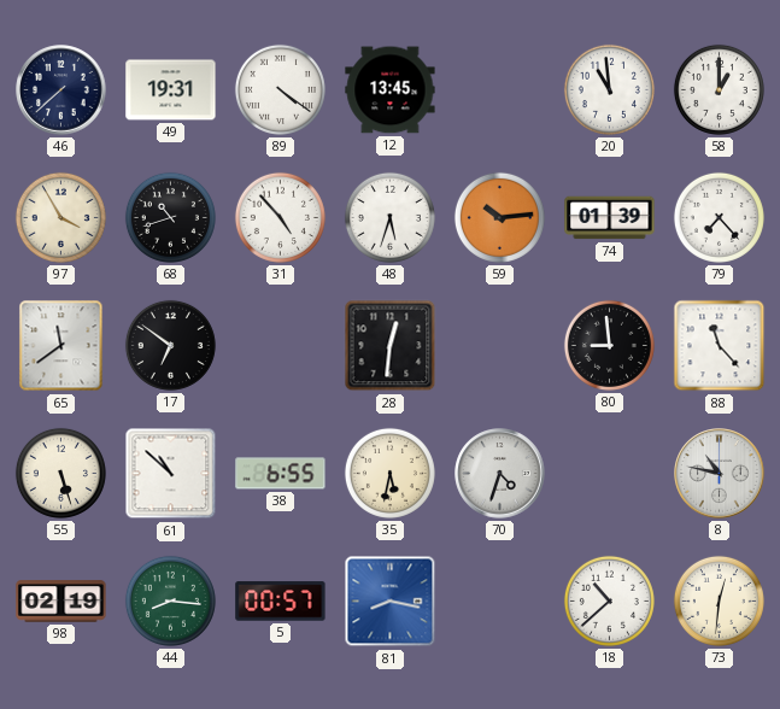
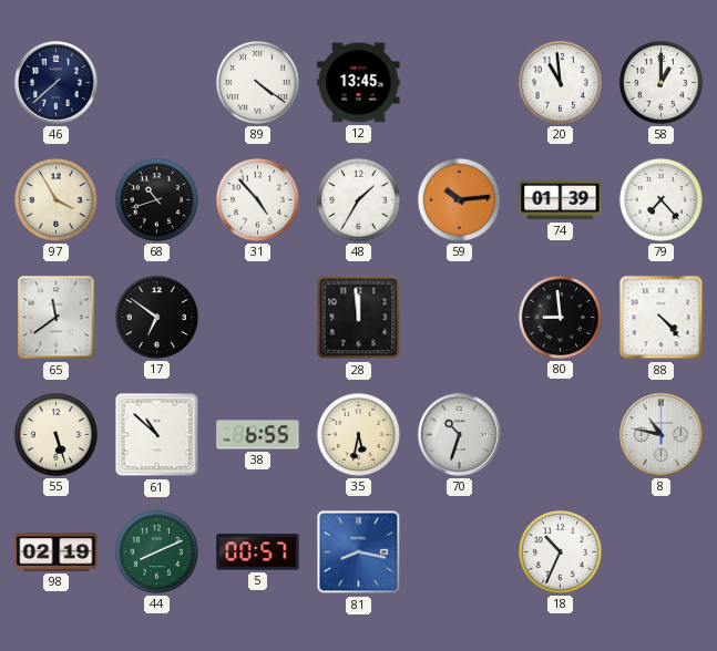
49: 19:31 -> none (171, 90)
48: 5:33 -> 1:35 (358, 199)
28: 12:31 -> 11:59 (359, 318)
88: 11:23 -> 4:23 (662, 318)
70: 4:33 -> 10:33 (460, 435)
44: 8:16 -> 8:11 (156, 551)
18: 10:38 -> 10:34 (560, 551)
73: 12:31 -> none (719, 600)
